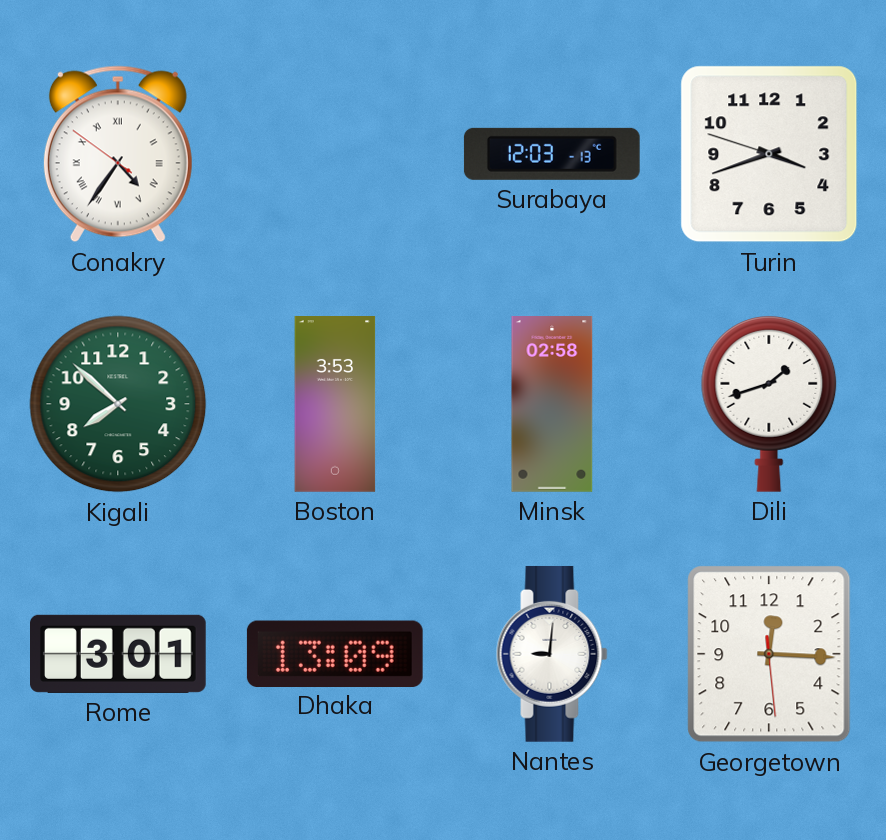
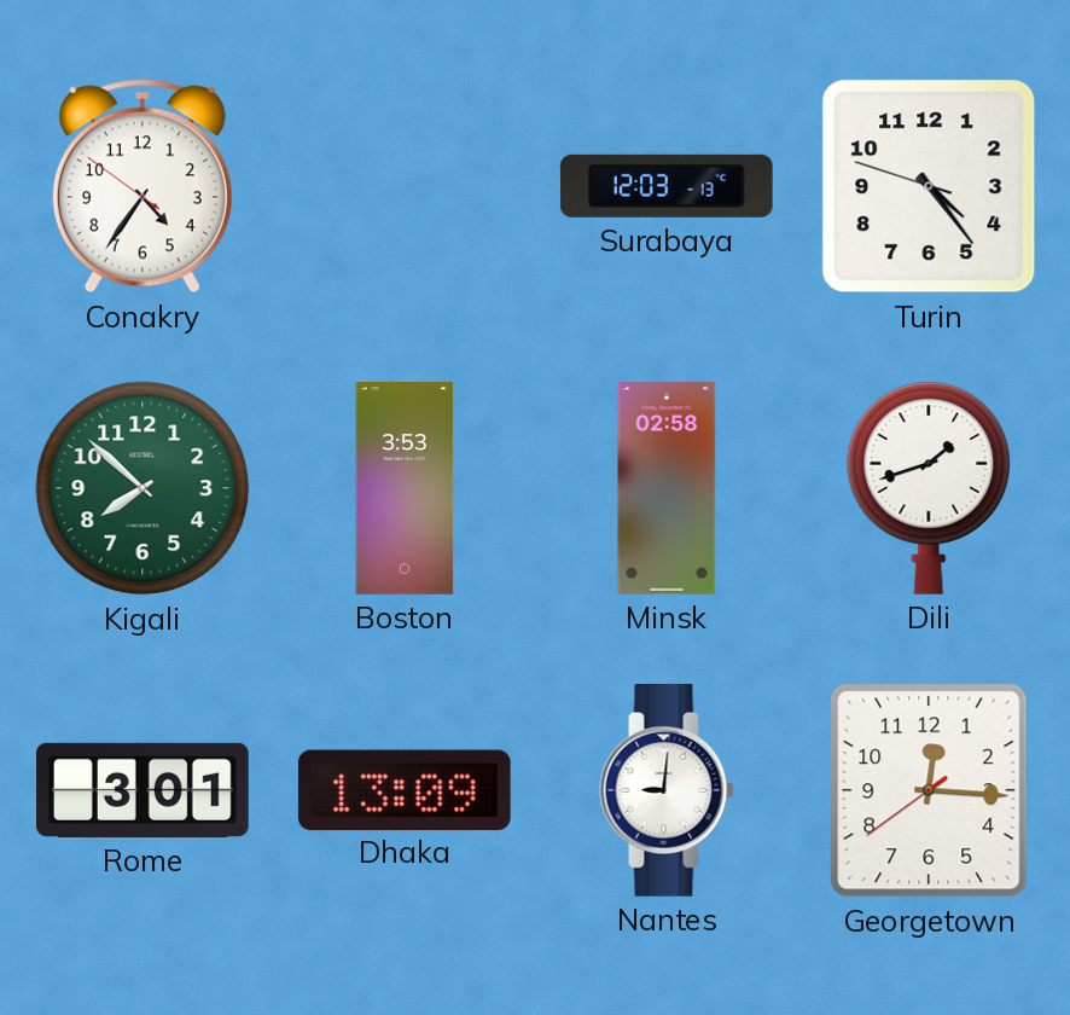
Conakry numerals: Roman -> Arabic (143, 186)
Turin: 3:41 -> 4:23 (929, 186)
Georgetown: 12:15:29 -> 12:15:39 (929, 790)
